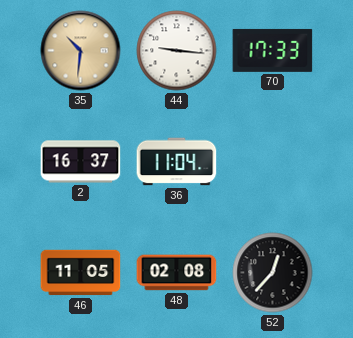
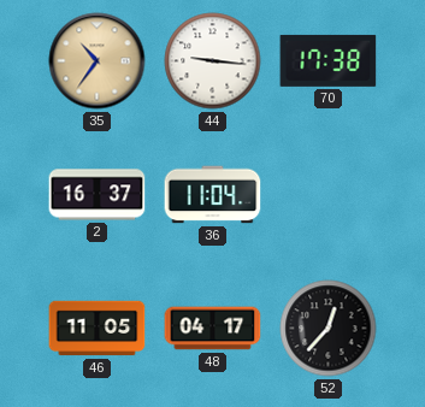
35: 10:31 -> 10:36 (98, 61)
70: 17:33 -> 17:38 (329, 60)
48: 02:08 -> 04:17 (213, 329)
